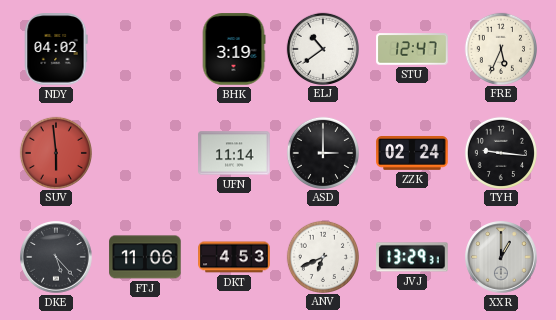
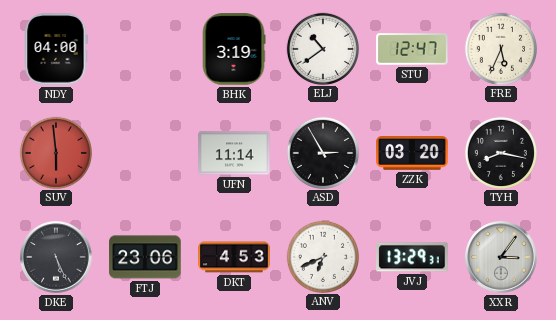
NDY: 04:02 -> 04:00 (56, 49)
ASD: 3:00 -> 2:55 (322, 152)
ZZK: 02:24 -> 03:20 (412, 154)
TYH: 9:16 -> 8:17 (500, 152)
DKE: 5:23 -> 5:26 (56, 257)
FTJ: 11:06 -> 23:06 (145, 257)
XXR: 1:00 -> 3:06 (501, 257)
